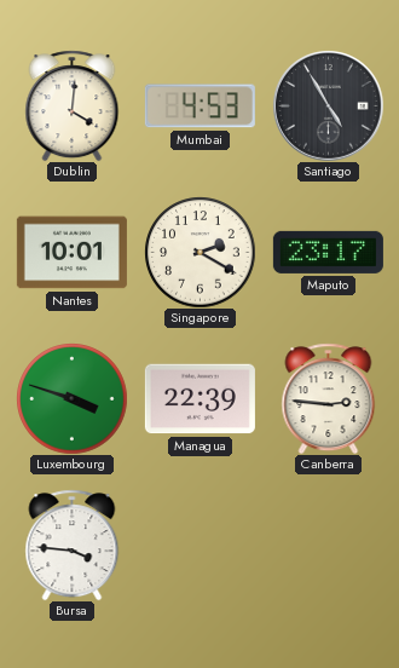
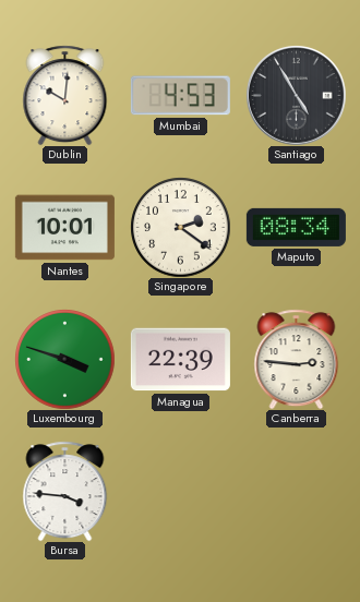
Dublin: 4:01 -> 10:01 (65, 95)
Singapore: 2:20 -> 2:21 (180, 227)
Maputo: 23:17 -> 08:34 (296, 227)
